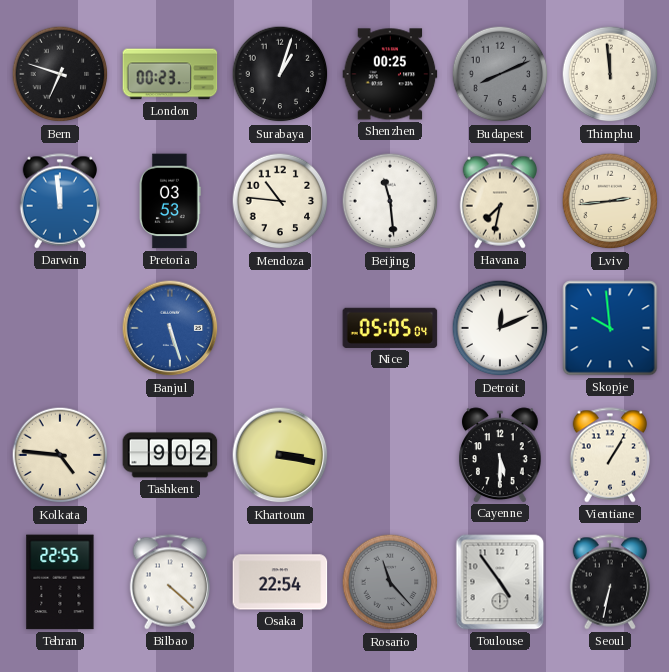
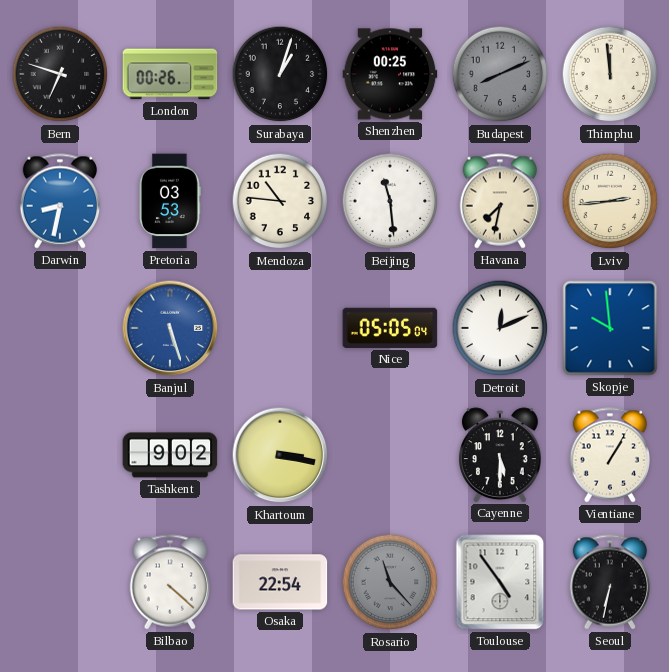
London: 00:23 -> 00:26 (170, 74)
Darwin: 11:59 -> 8:32 (59, 201)
Kolkata: 4:46 -> none (60, 455)
Tehran: 22:55 -> none (60, 582)
